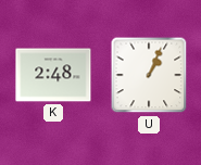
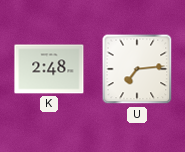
U: 1:04 -> 7:14 (137, 69)
